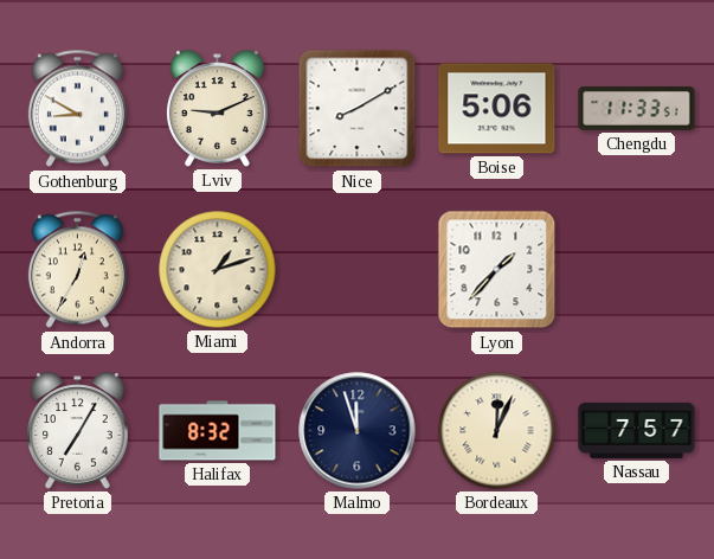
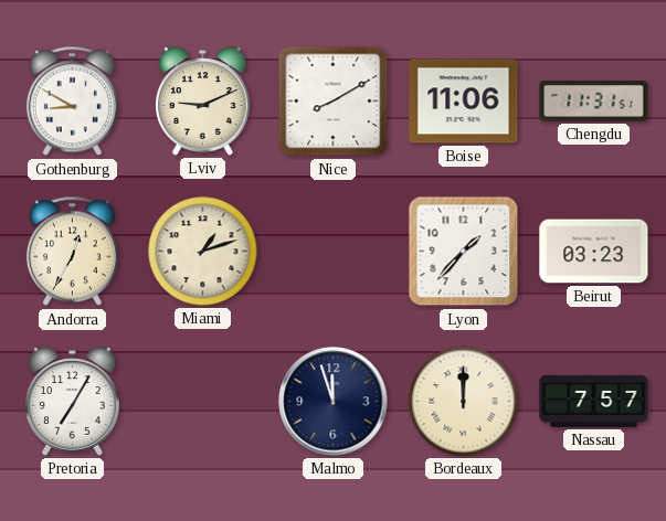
Boise: 5:06 -> 11:06 (464, 102)
Chengdu: 11:33 -> 11:31 (594, 102)
Beirut: none -> 03:23 (594, 252)
Halifax: 8:32 -> none (218, 431)
Bordeaux: 12:04 -> 12:00 (464, 402)
